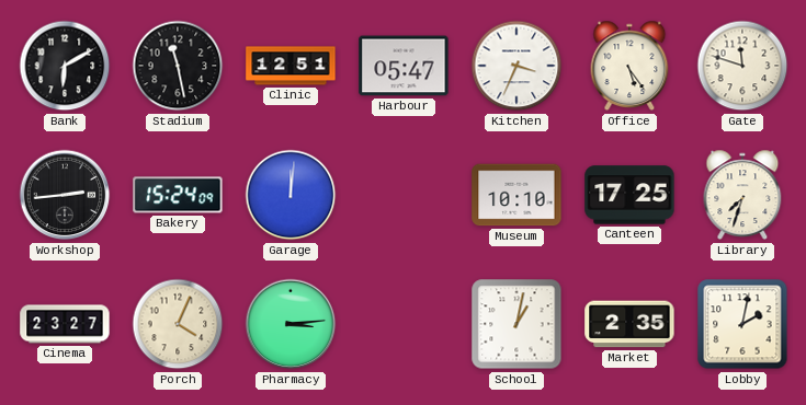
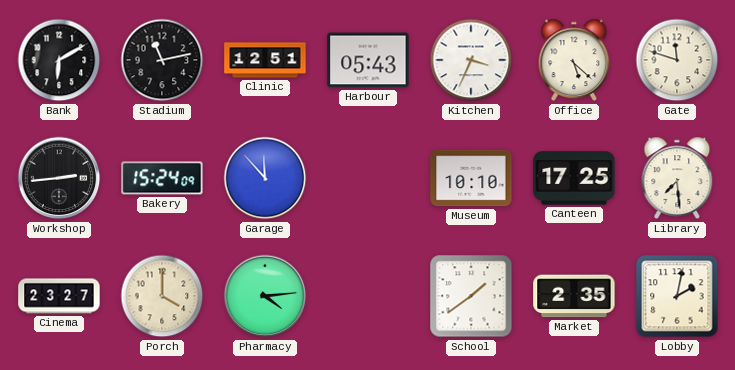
Stadium: 11:28 -> 11:13 (162, 60)
Harbour: 05:47 -> 05:43 (368, 60)
Office: 5:24 -> 5:22 (574, 60)
Garage: 12:01 -> 11:53 (265, 178)
Library: 7:33 -> 7:29 (677, 178)
Porch: 4:04 -> 4:00 (162, 296)
Pharmacy: 3:14 -> 4:14 (265, 296)
School: 1:02 -> 1:39 (471, 296)
